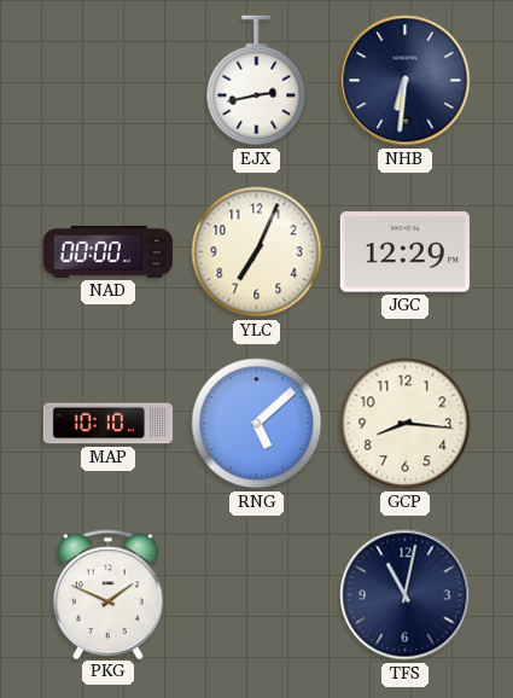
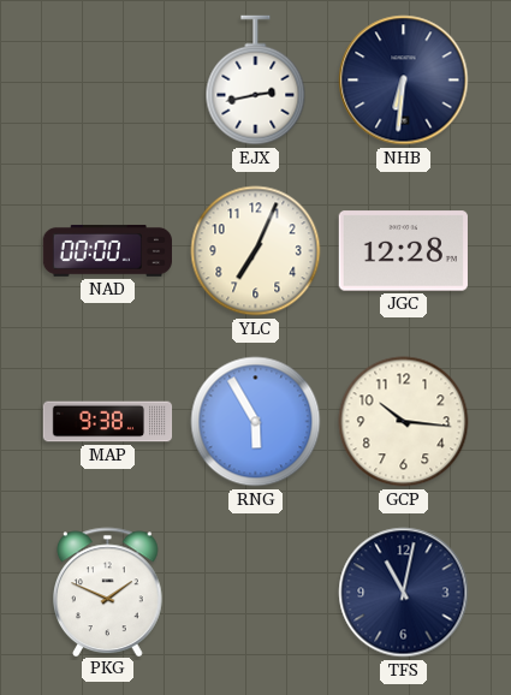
JGC: 12:29 -> 12:28 (403, 251)
MAP: 10:10 -> 9:38 (108, 422)
RNG: 5:08 -> 5:55 (256, 422)
GCP: 8:16 -> 10:16 (404, 422)
